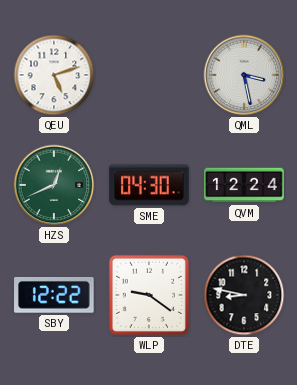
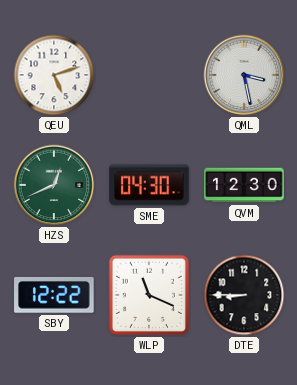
QVM: 12:24 -> 12:30 (244, 185)
WLP: 9:21 -> 11:19 (149, 295)
DTE: 8:47 -> 8:45 (244, 295)
